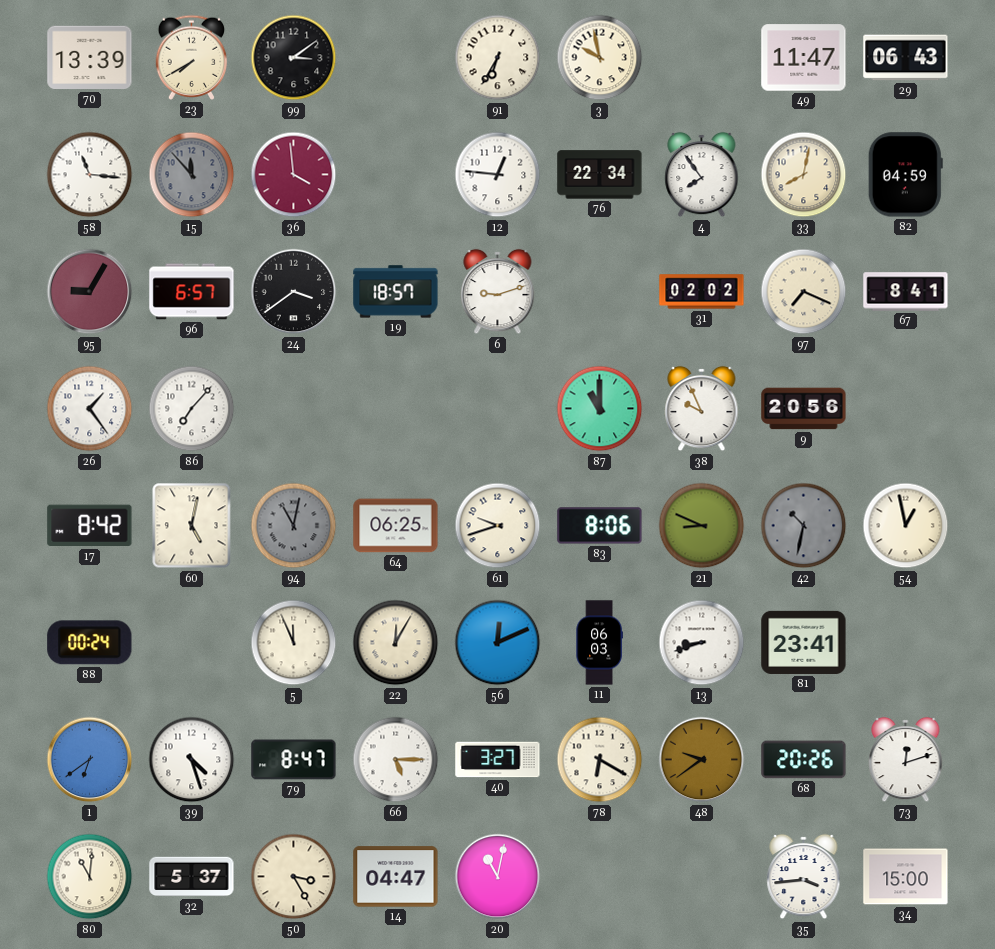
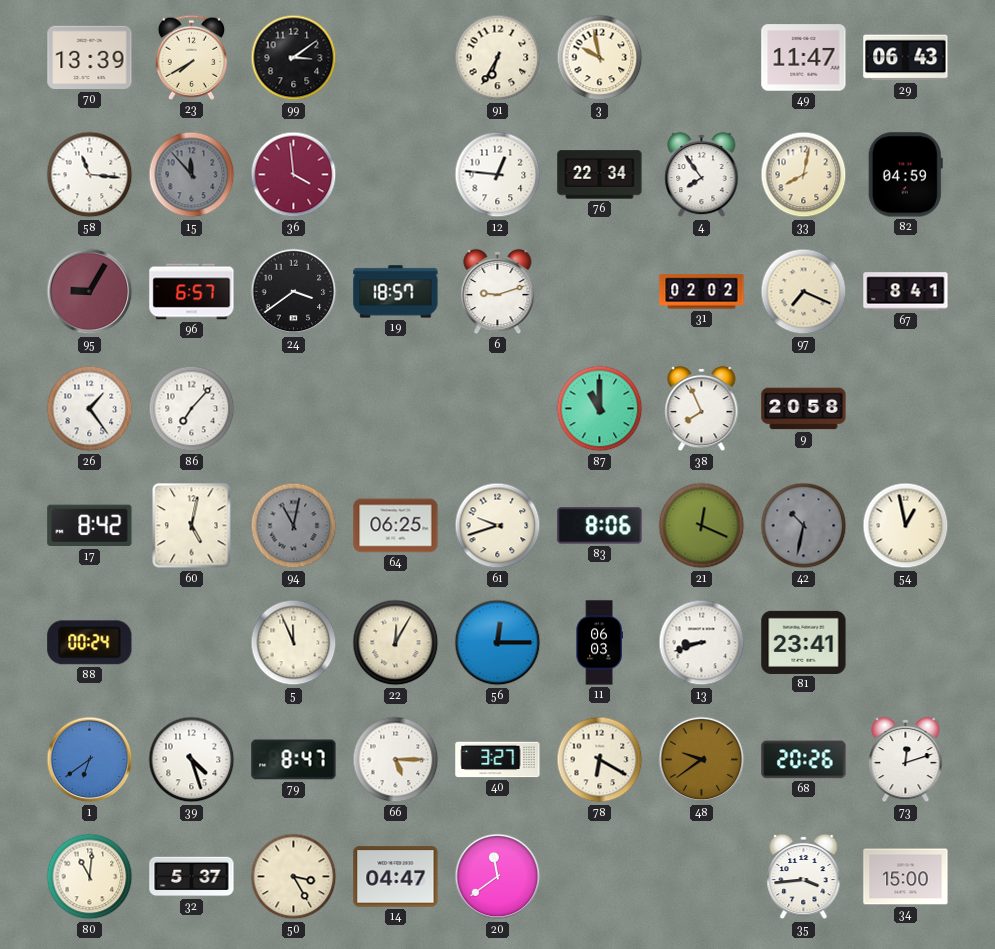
38: 9:56 -> 7:56 (702, 409)
9: 20:56 -> 20:58 (804, 409)
21: 8:49 -> 12:19 (702, 526)
56: 12:11 -> 12:15 (498, 643)
20: 11:02 -> 11:39 (498, 877)
